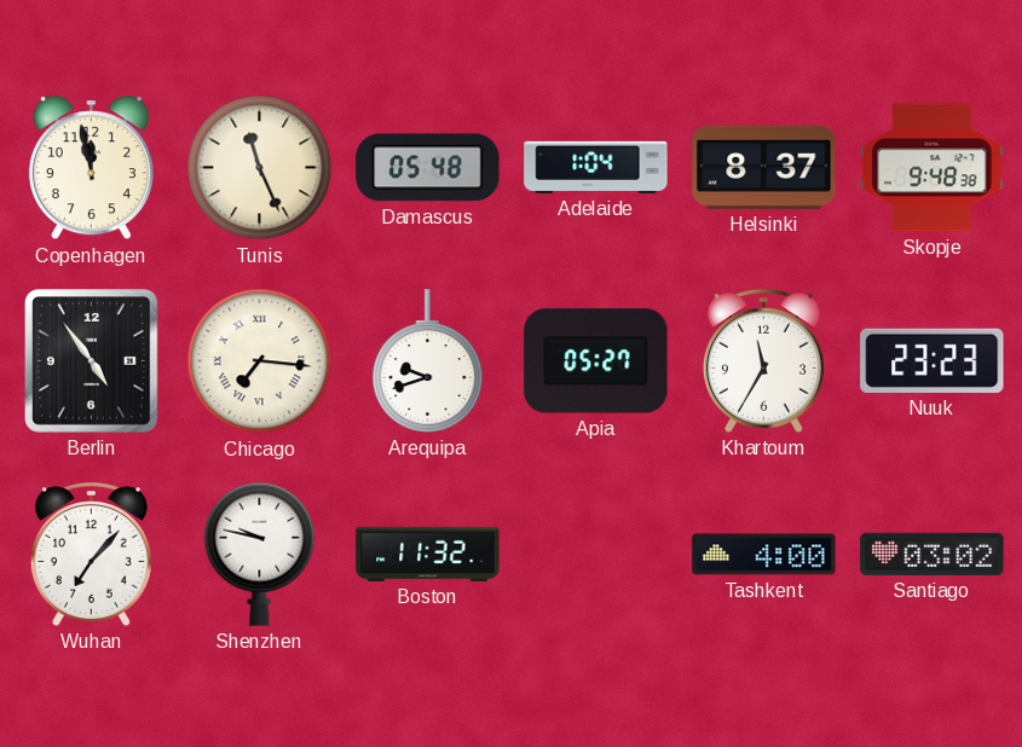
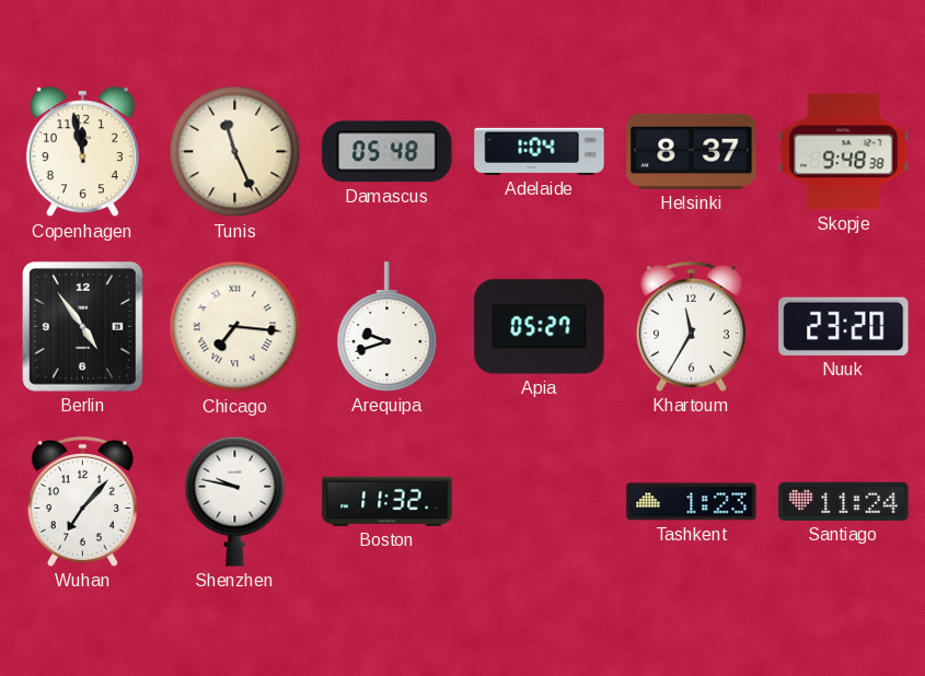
Nuuk: 23:23 -> 23:20 (844, 326)
Tashkent: 4:00 -> 1:23 (692, 502)
Santiago: 03:02 -> 11:24 (844, 501)
